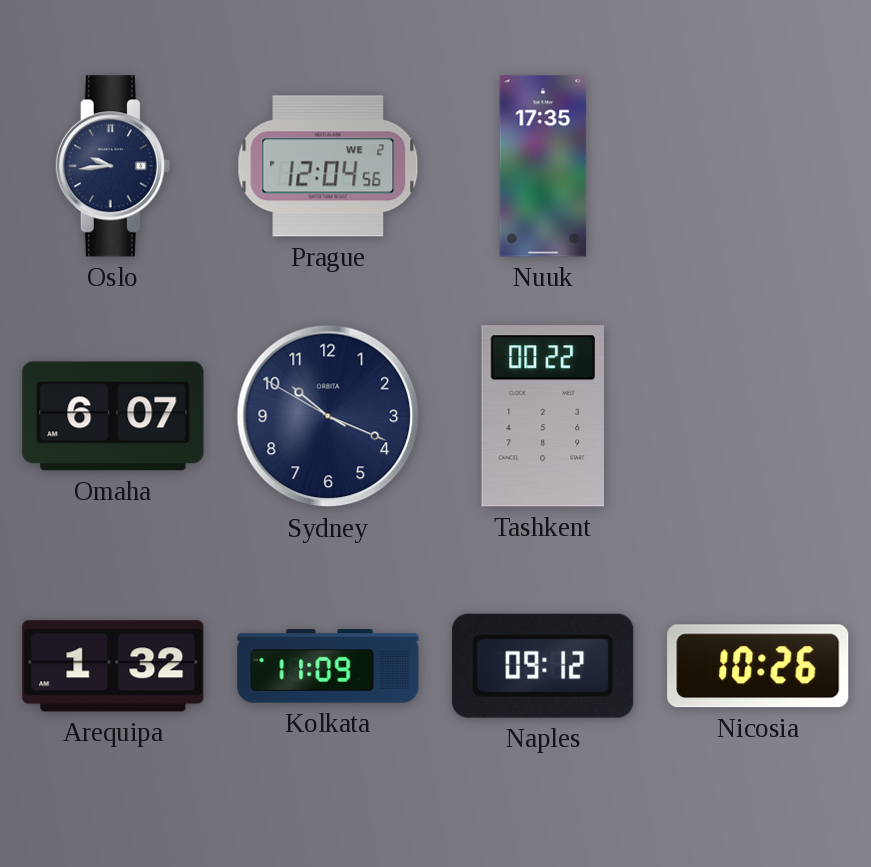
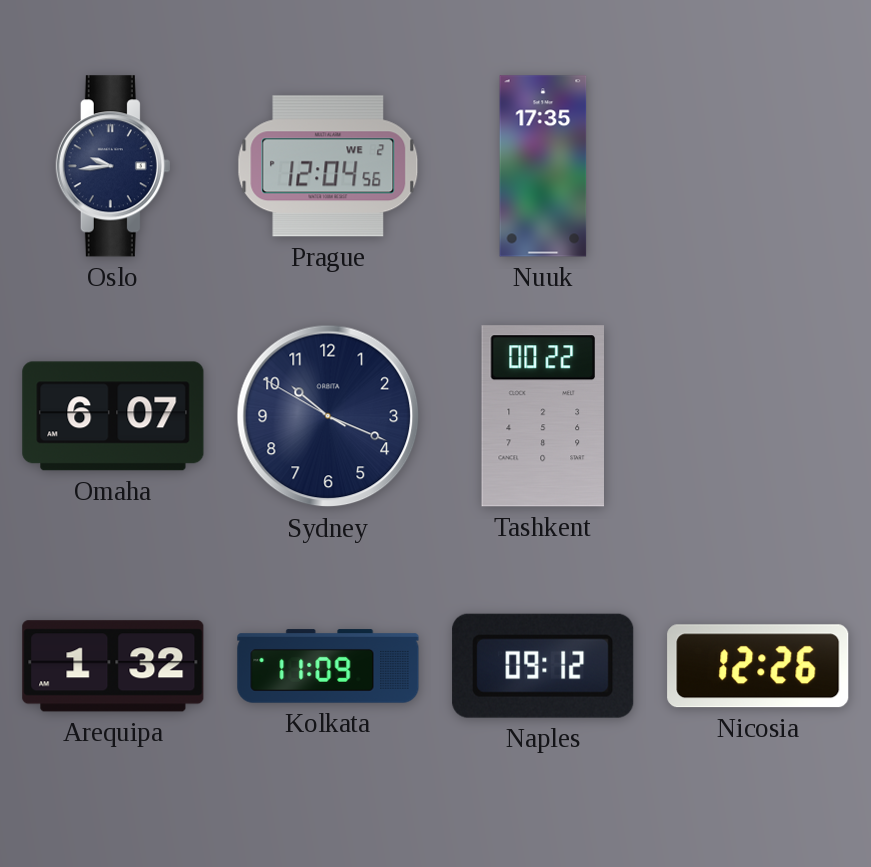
Nicosia: 10:26 -> 12:26 (758, 666)
